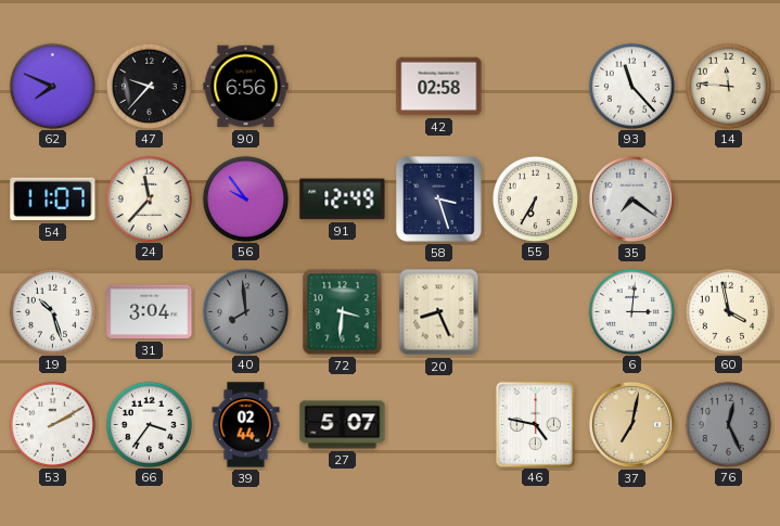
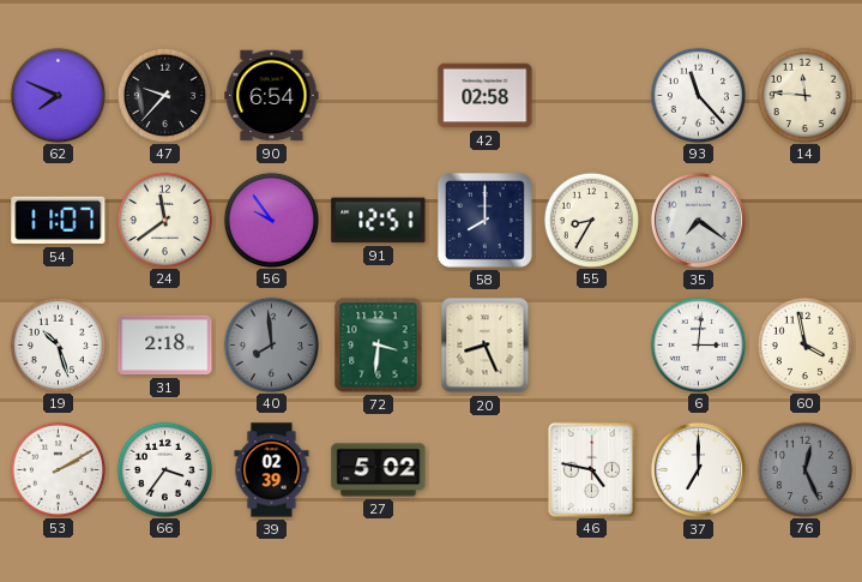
90: 6:56 -> 6:54 (272, 96)
24: 11:37 -> 11:39 (164, 220)
91: 12:49 -> 12:51 (379, 221)
58: 3:27 -> 8:00 (484, 220)
55: 6:35 -> 8:35 (591, 220)
31: 3:04 -> 2:18 (165, 346)
39: 02:44 -> 02:39 (272, 470)
27: 5:07 -> 5:02 (379, 470)
37: 7:02 -> 7:00 (698, 469)
37 dial: champagne -> white (698, 469)
